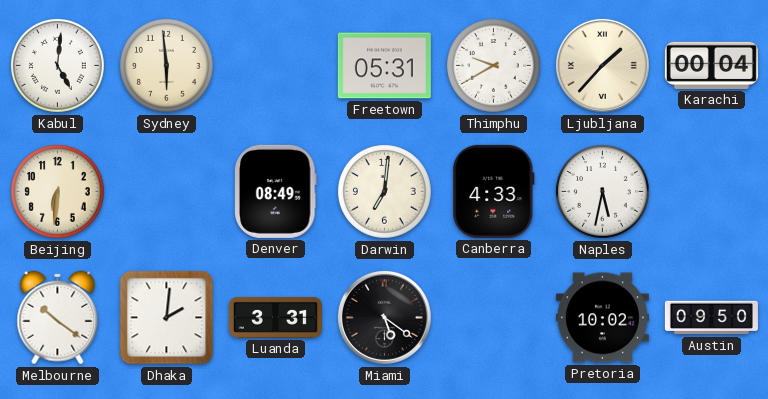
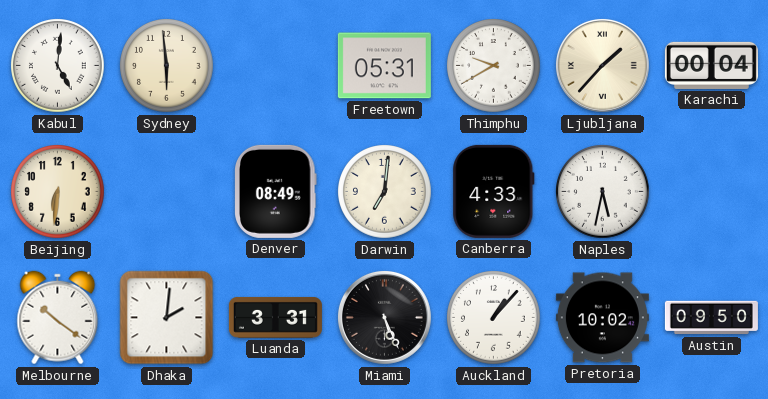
Miami: 5:21 -> 5:26 (384, 317)
Auckland: none -> 1:07 (494, 318)
